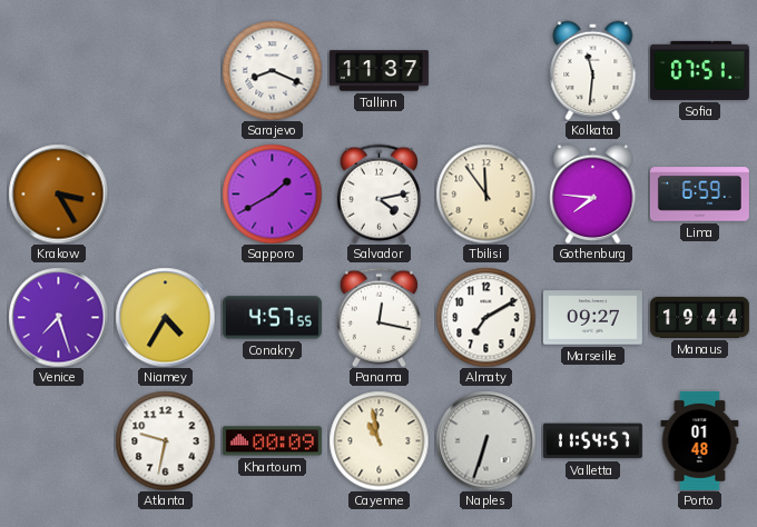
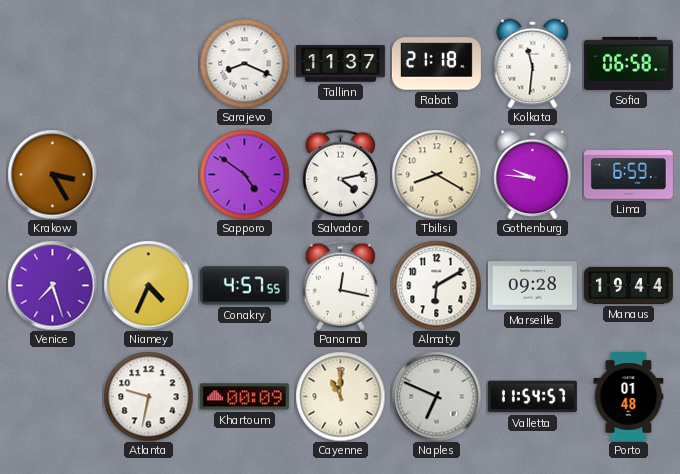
Rabat: none -> 21:18 (436, 64)
Sofia: 07:51 -> 06:58 (628, 63)
Sapporo: 1:40 -> 4:51 (244, 174)
Tbilisi: 11:54 -> 8:20 (436, 174)
Gothenburg: 7:46 -> 9:46 (533, 174)
Niamey: 4:35 -> 4:34 (148, 285)
Almaty: 7:10 -> 6:10 (436, 285)
Marseille: 09:27 -> 09:28 (532, 286)
Cayenne: 10:58 -> 11:00 (340, 396)
Naples: 6:33 -> 6:49 (436, 396)
